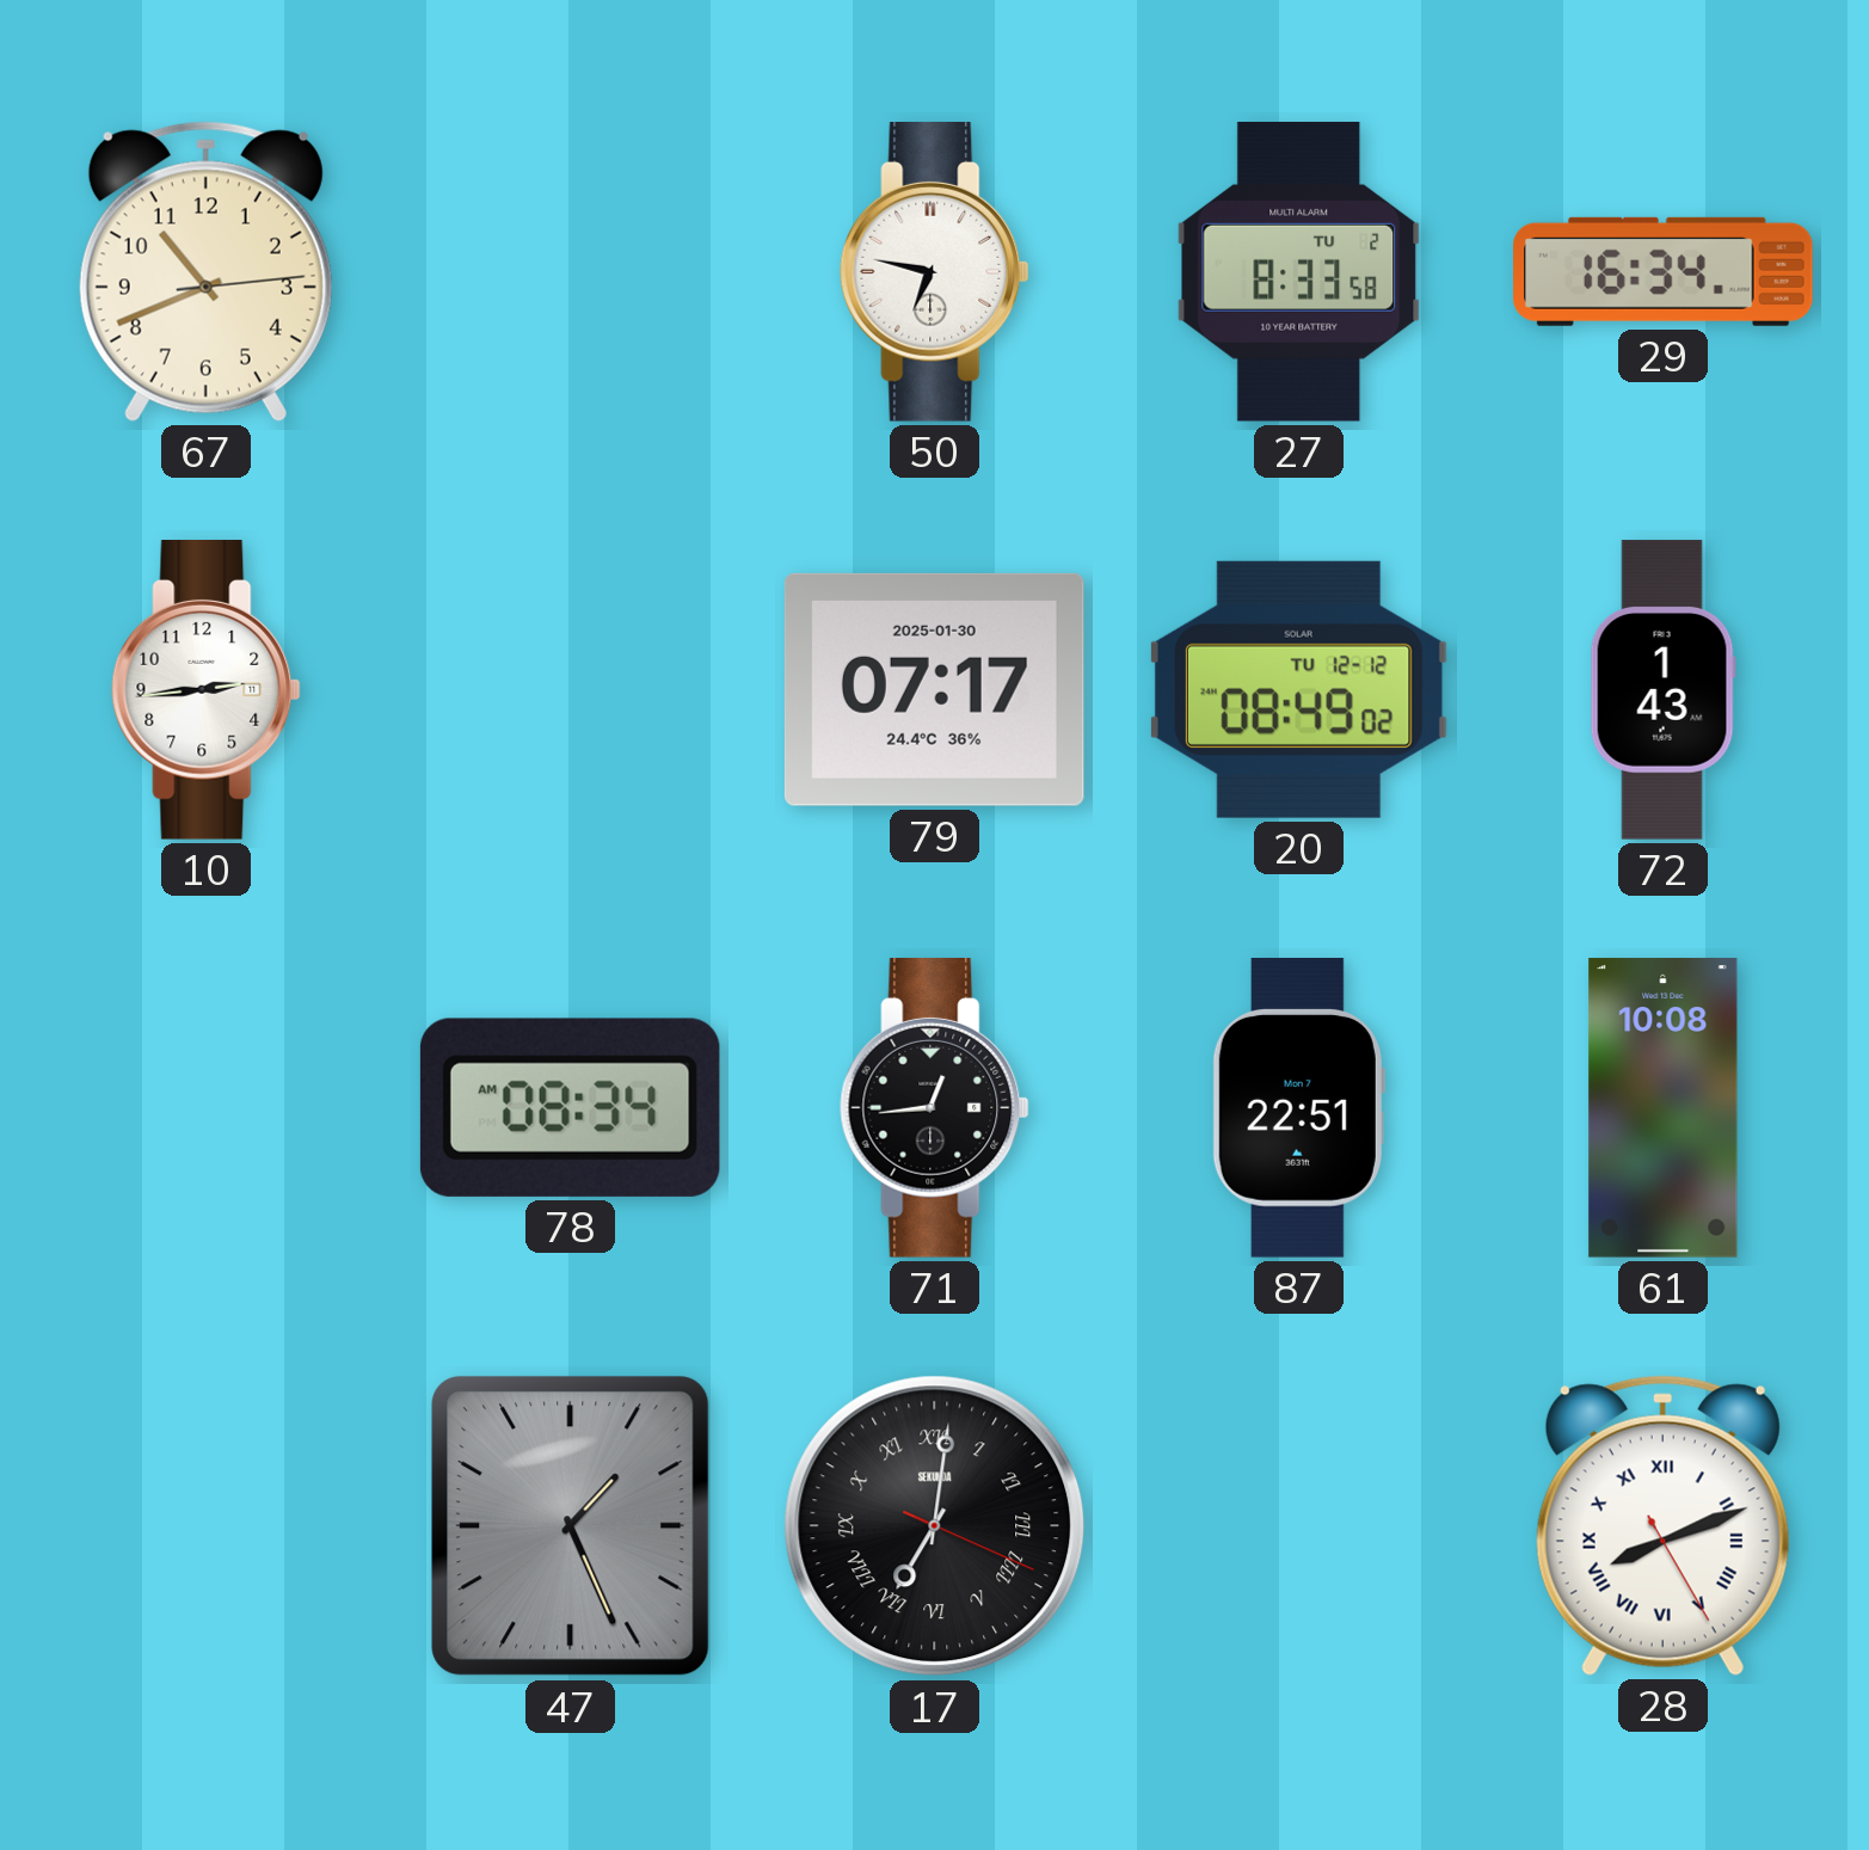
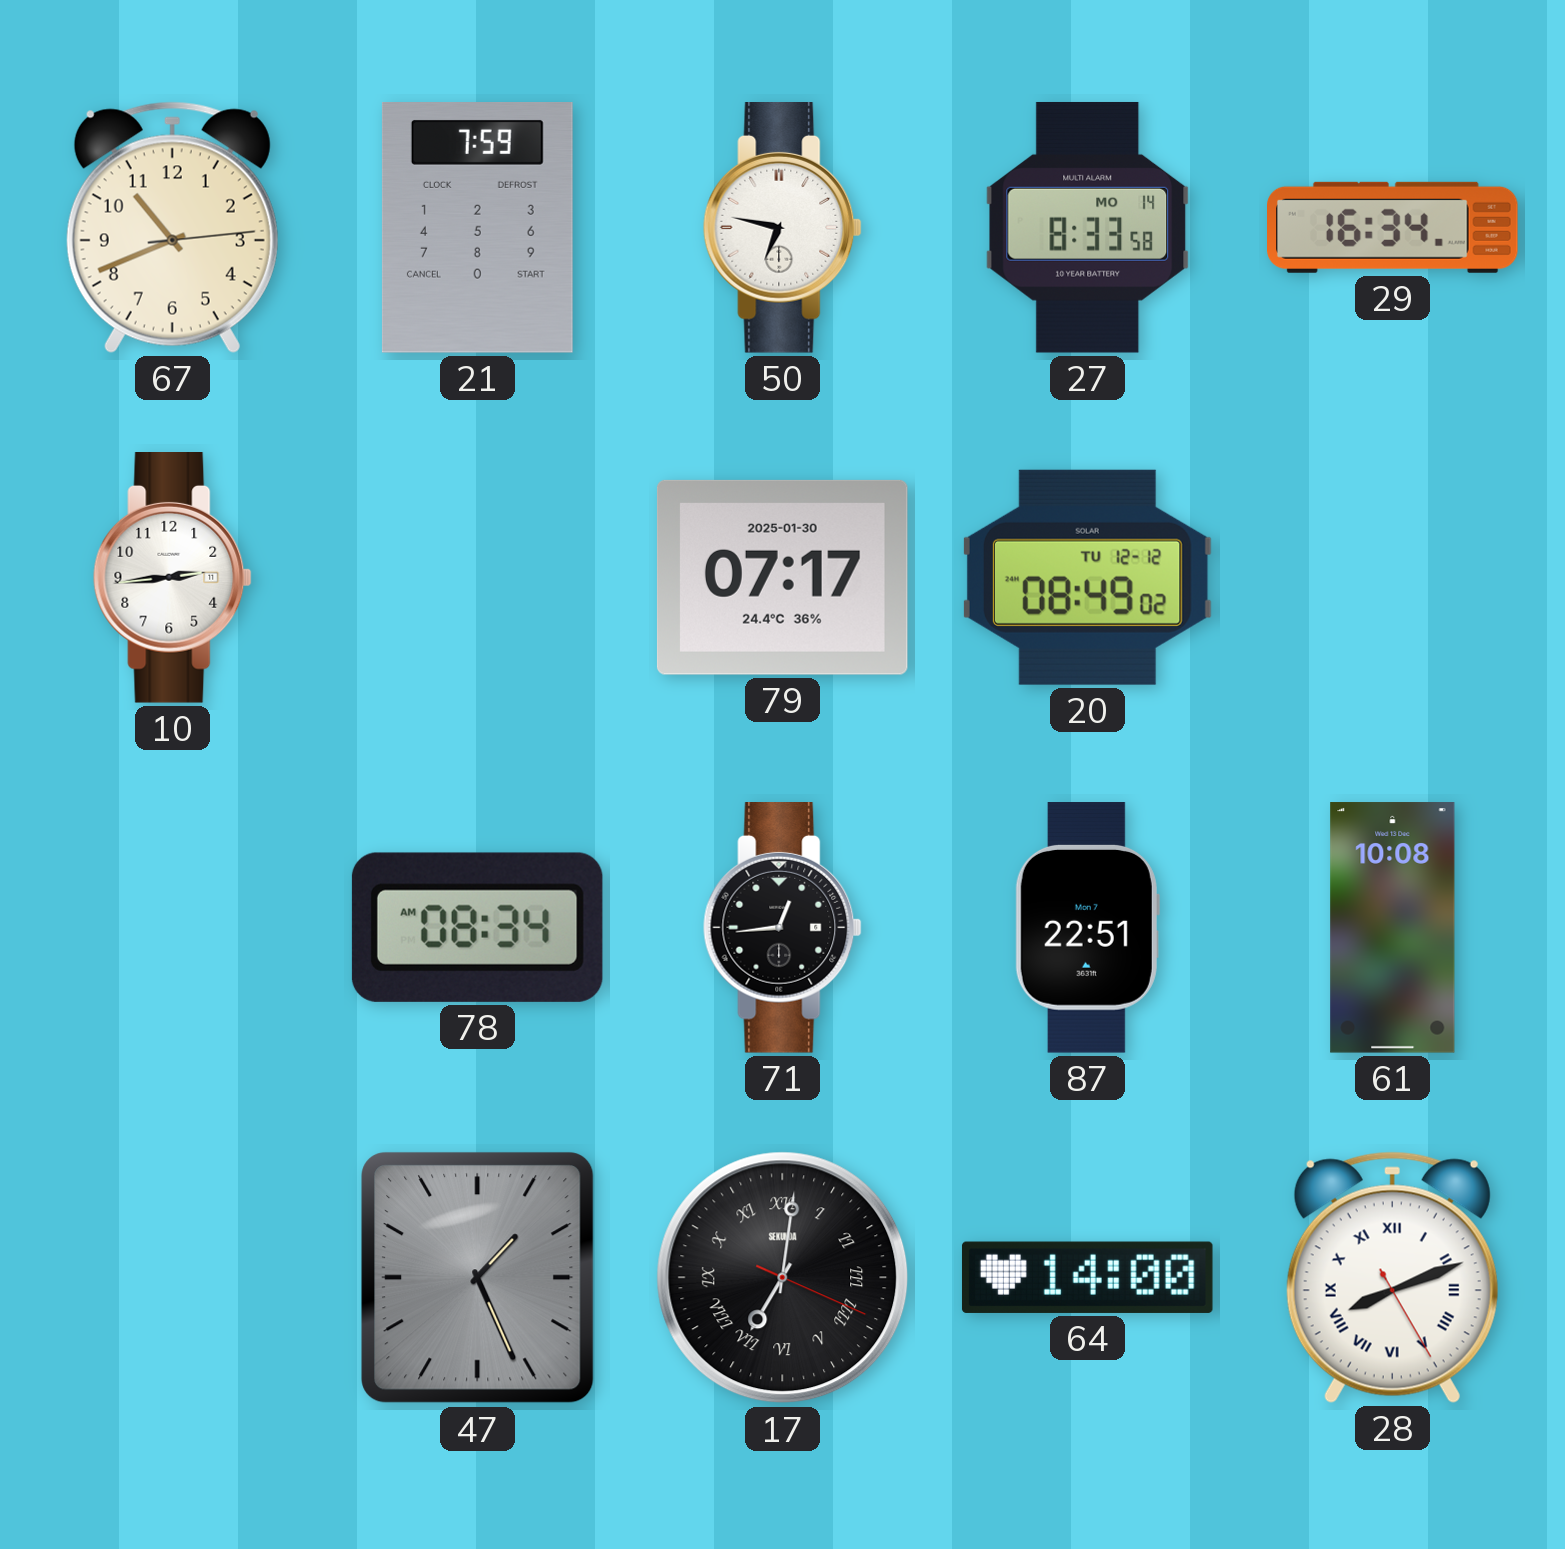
21: none -> 7:59 (477, 228)
27 date: TU 2 -> MO 14 (1088, 227)
72: 1:43 -> none (1662, 690)
64: none -> 14:00 (1087, 1277)
